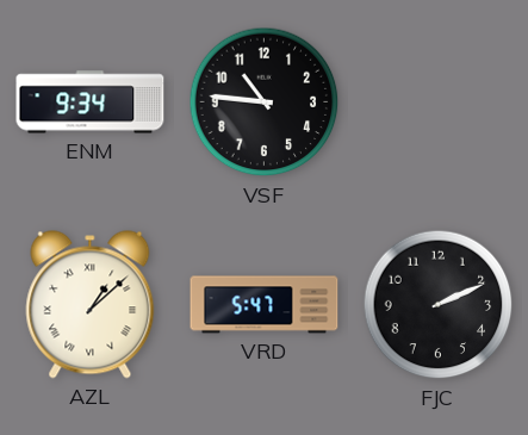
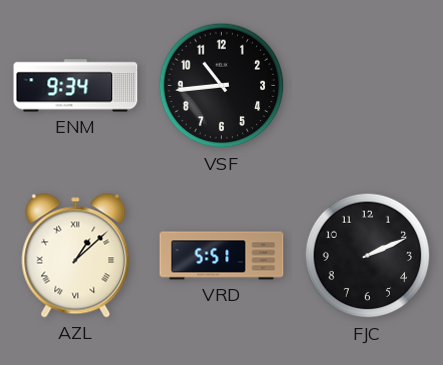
VSF: 10:46 -> 10:44 (222, 86)
VRD: 5:47 -> 5:51 (222, 256)
